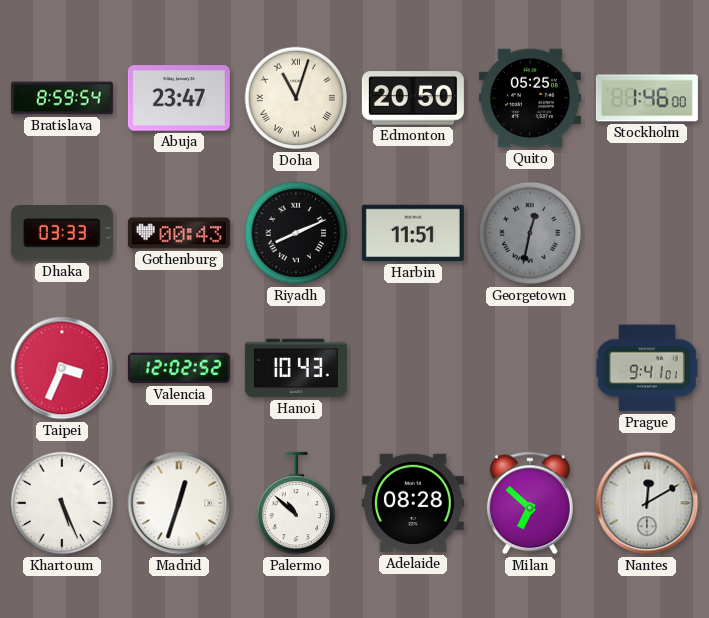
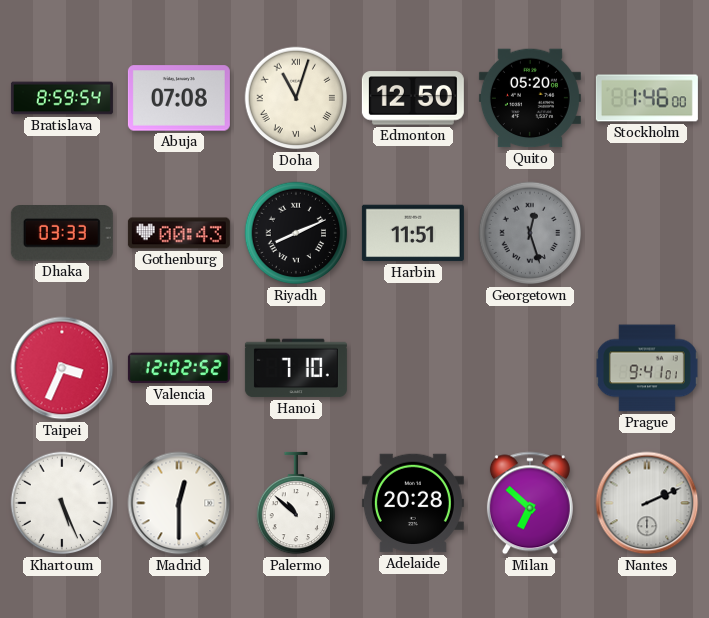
Abuja: 23:47 -> 07:08 (179, 98)
Edmonton: 20:50 -> 12:50 (413, 98)
Quito: 05:25 -> 05:20 (530, 98)
Georgetown: 12:32 -> 12:27 (530, 233)
Hanoi: 10:43 -> 7:10 (296, 368)
Madrid: 12:33 -> 12:30 (179, 503)
Adelaide: 08:28 -> 20:28 (413, 503)
Nantes: 12:10 -> 2:11 (647, 503)
